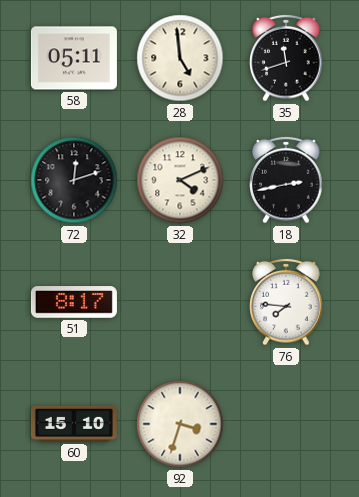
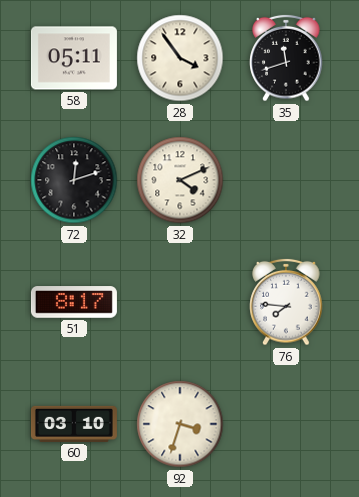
28: 4:59 -> 3:54 (180, 58)
18: 2:43 -> none (286, 180)
60: 15:10 -> 03:10 (74, 424)
